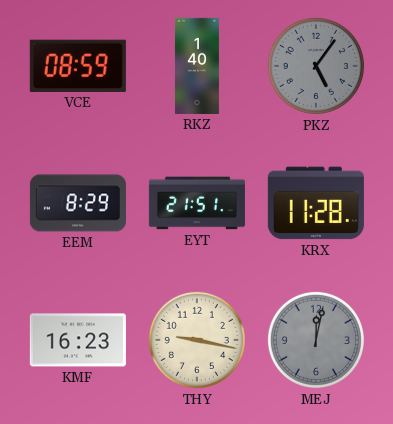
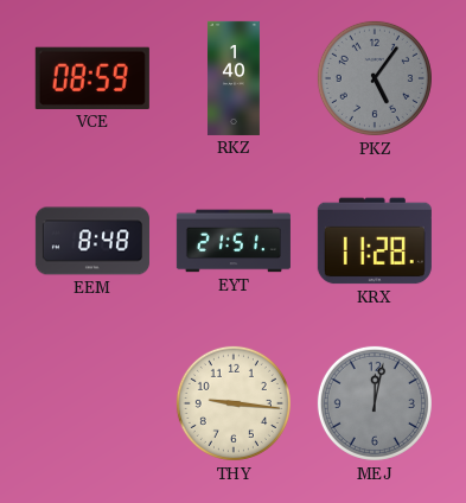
EEM: 8:29 -> 8:48 (92, 241)
KMF: 16:23 -> none (78, 340)
THY: 9:17 -> 9:16 (234, 403)
